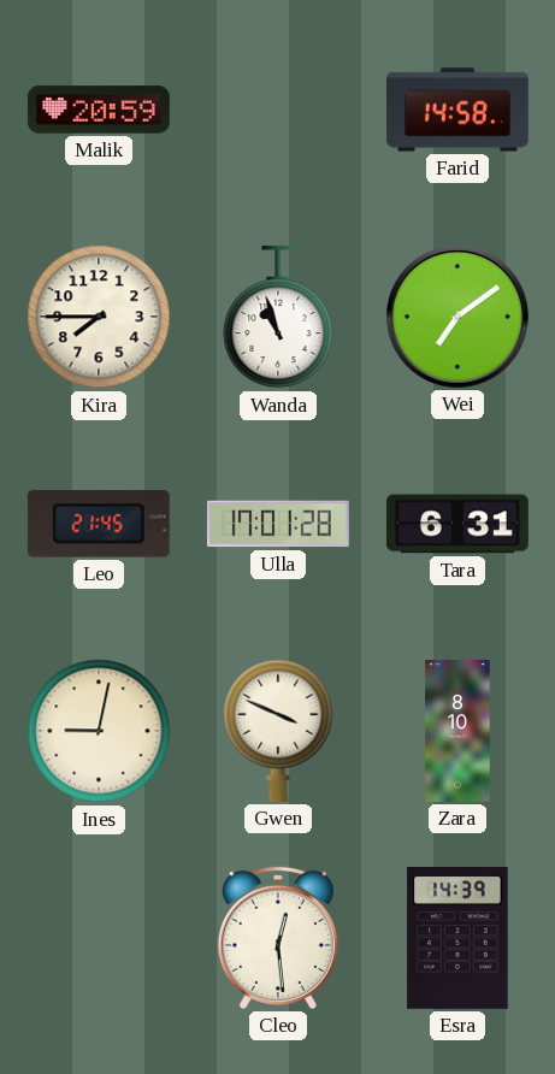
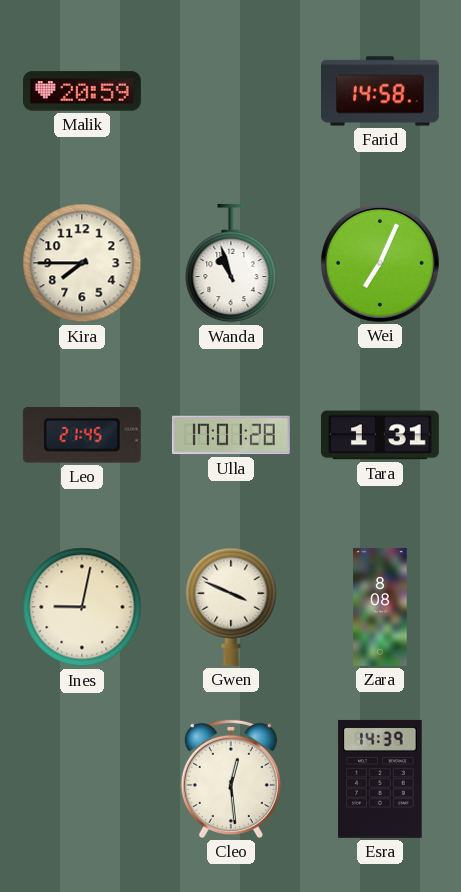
Wei: 7:09 -> 7:04 (380, 263)
Tara: 6:31 -> 1:31 (380, 435)
Zara: 8:10 -> 8:08 (380, 607)
